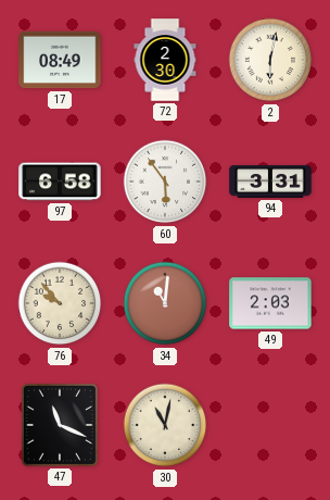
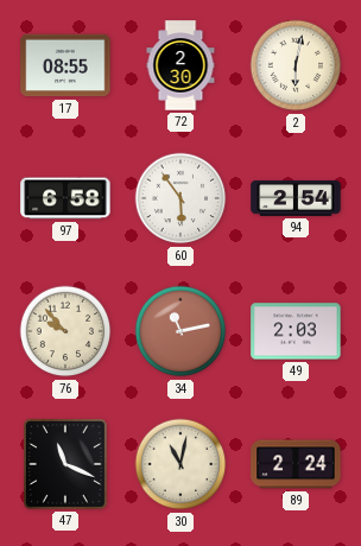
17: 08:49 -> 08:55 (65, 65)
94: 3:31 -> 2:54 (296, 199)
34: 11:01 -> 11:13 (180, 331)
89: none -> 2:24 (296, 464)
